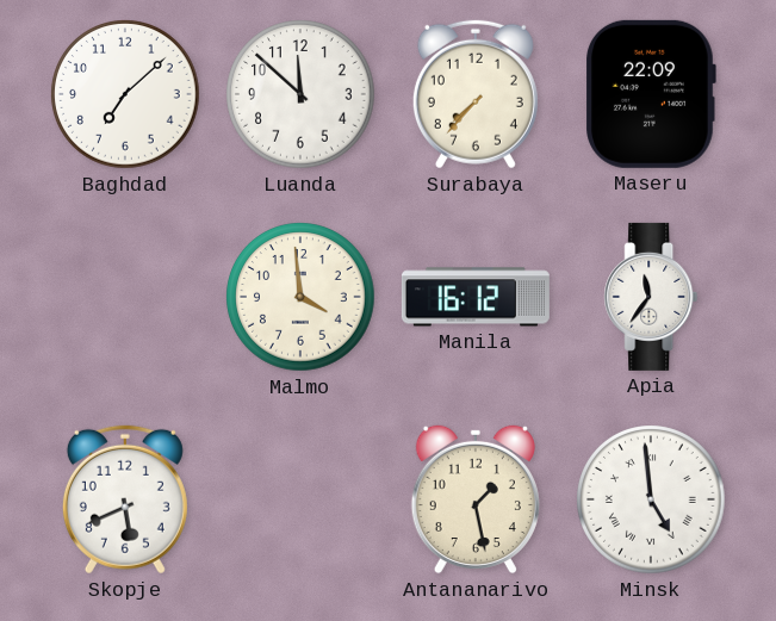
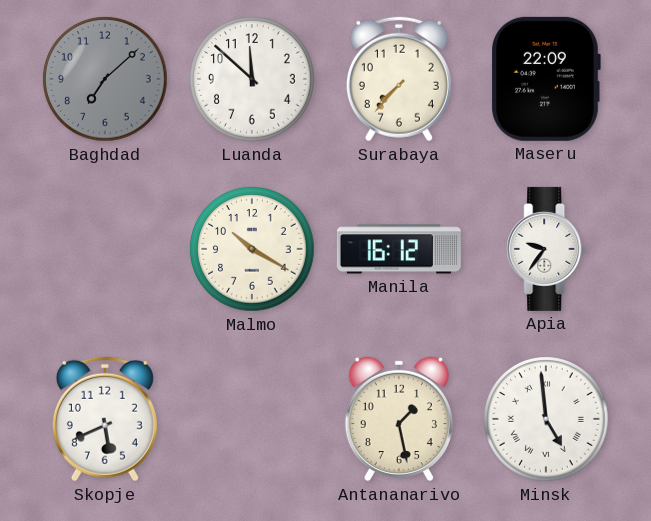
Baghdad dial: white -> grey (105, 79)
Malmo: 3:59 -> 10:20 (252, 249)
Apia: 11:36 -> 9:36 (546, 249)
